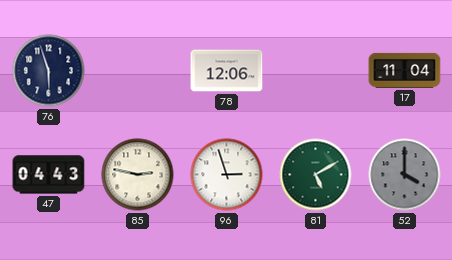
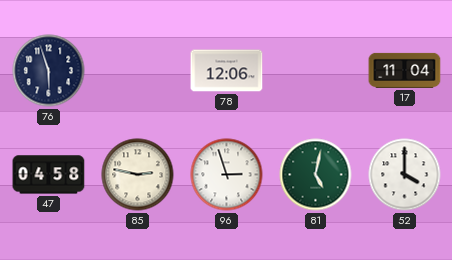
47: 04:43 -> 04:58 (49, 175)
81: 5:10 -> 5:02 (316, 175)
52 dial: grey -> white (405, 175)
